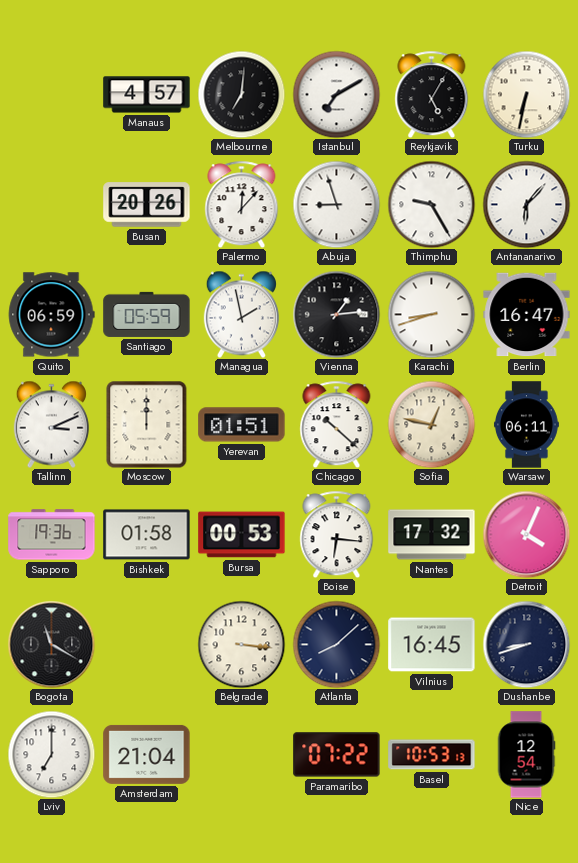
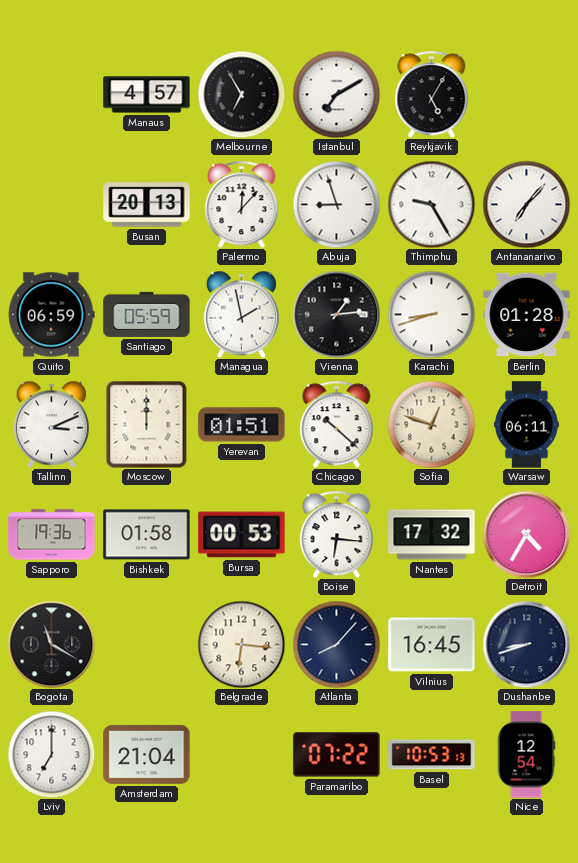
Melbourne: 7:01 -> 6:55 (241, 94)
Turku: 6:32 -> none (526, 94)
Busan: 20:26 -> 20:13 (147, 205)
Antananarivo: 6:07 -> 7:07 (526, 204)
Berlin: 16:47 -> 01:28 (527, 315)
Sofia: 12:47 -> 12:48 (431, 424)
Detroit: 4:04 -> 4:35 (526, 534)
Belgrade: 3:16 -> 6:16 (241, 644)
Atlanta: 8:08 -> 8:07 (336, 644)
